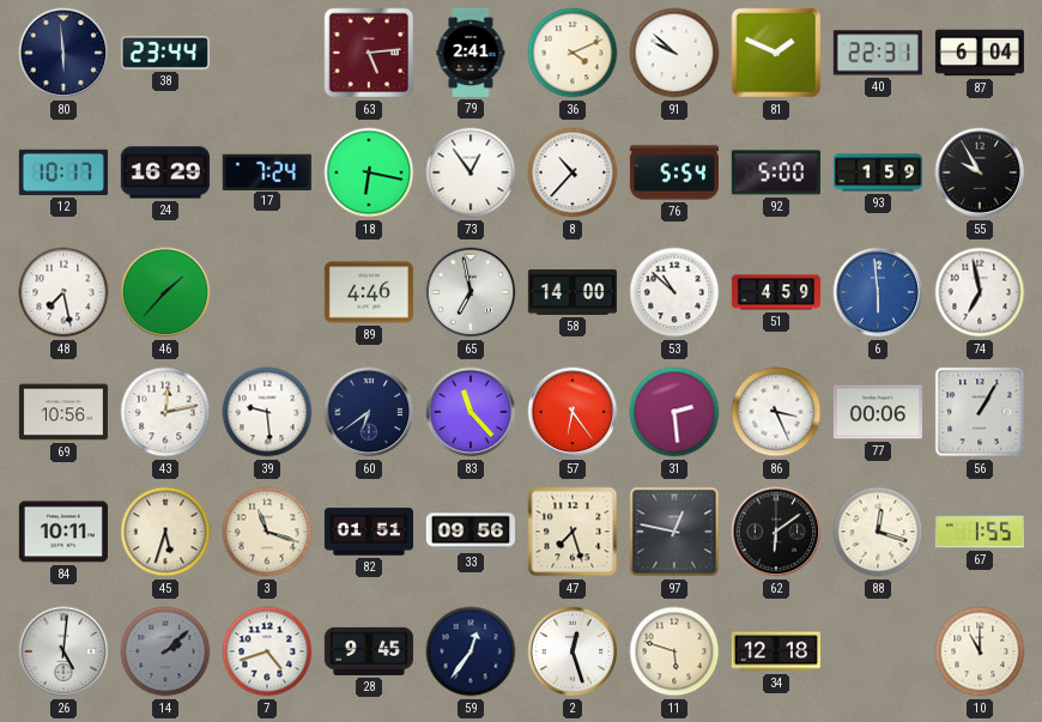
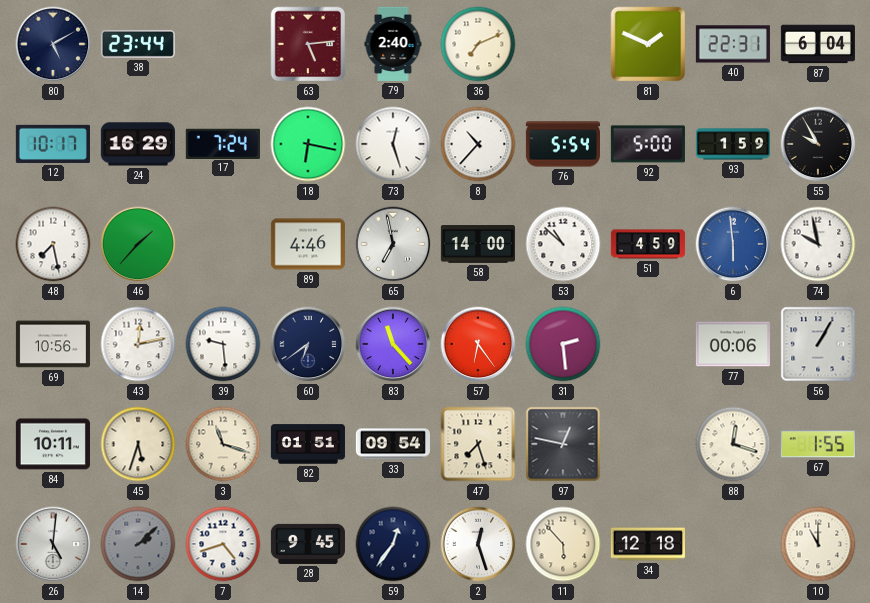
80: 5:59 -> 5:10 (53, 44)
79: 2:41 -> 2:40 (393, 44)
36: 4:11 -> 7:11 (478, 44)
91: 9:52 -> none (674, 53)
73: 12:54 -> 12:27 (393, 144)
74: 6:58 -> 9:58 (818, 244)
86: 3:26 -> none (776, 412)
33: 09:56 -> 09:54 (393, 444)
62: 6:09 -> none (776, 532)
11: 5:48 -> 5:53 (563, 544)
